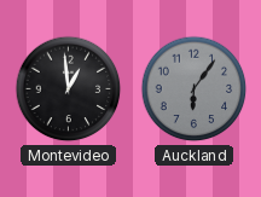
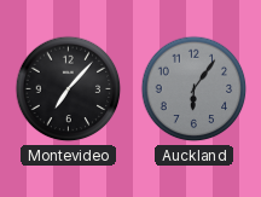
Montevideo: 12:59 -> 7:07 (69, 89)
